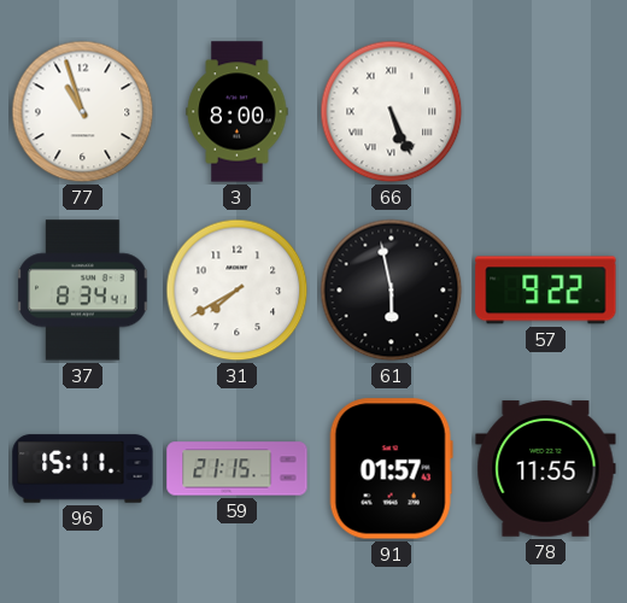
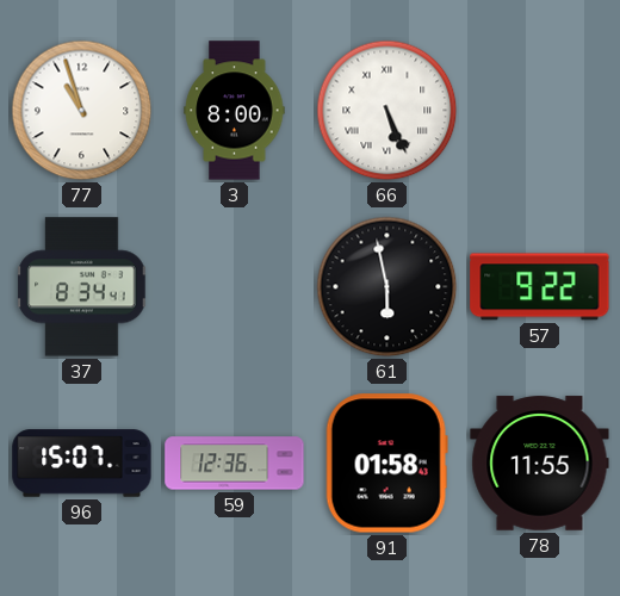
31: 7:40 -> none (238, 291)
96: 15:11 -> 15:07 (82, 464)
59: 21:15 -> 12:36 (235, 464)
91: 01:57 -> 01:58 (386, 464)
